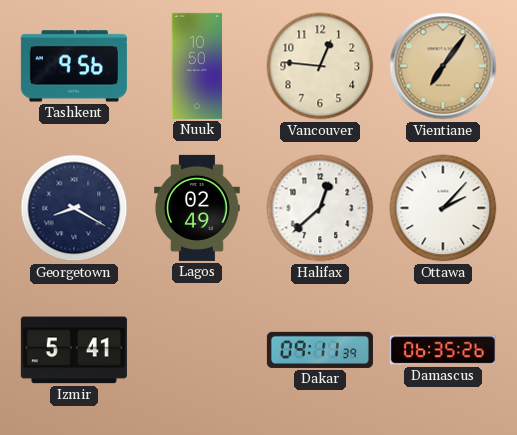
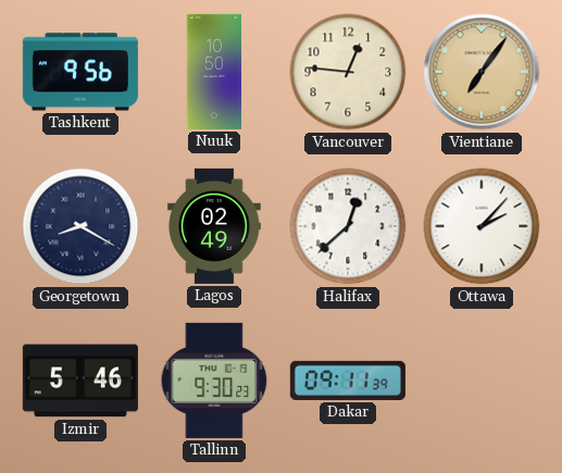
Izmir: 5:41 -> 5:46 (80, 381)
Tallinn: none -> 9:30 (214, 381)
Damascus: 06:35 -> none (443, 350)
